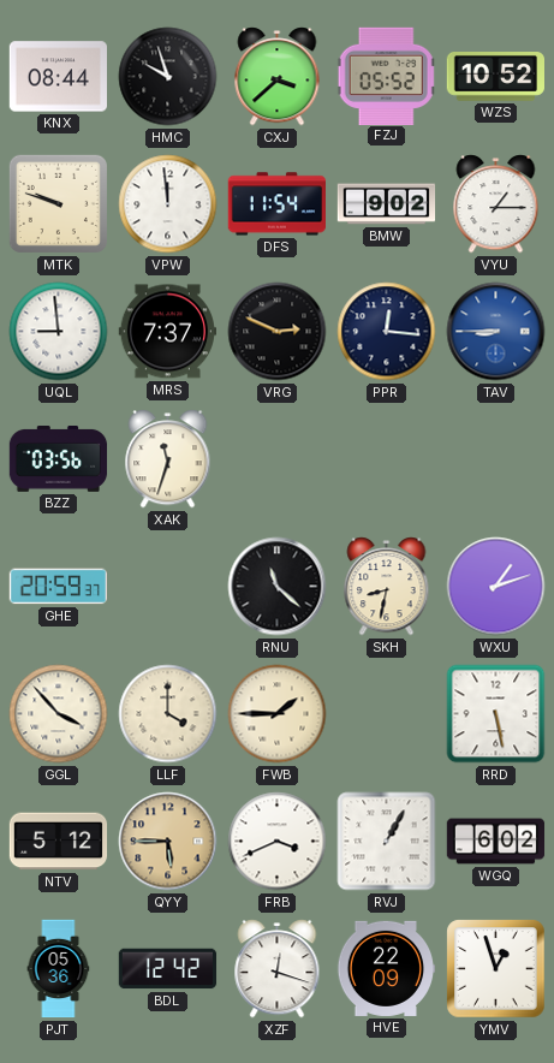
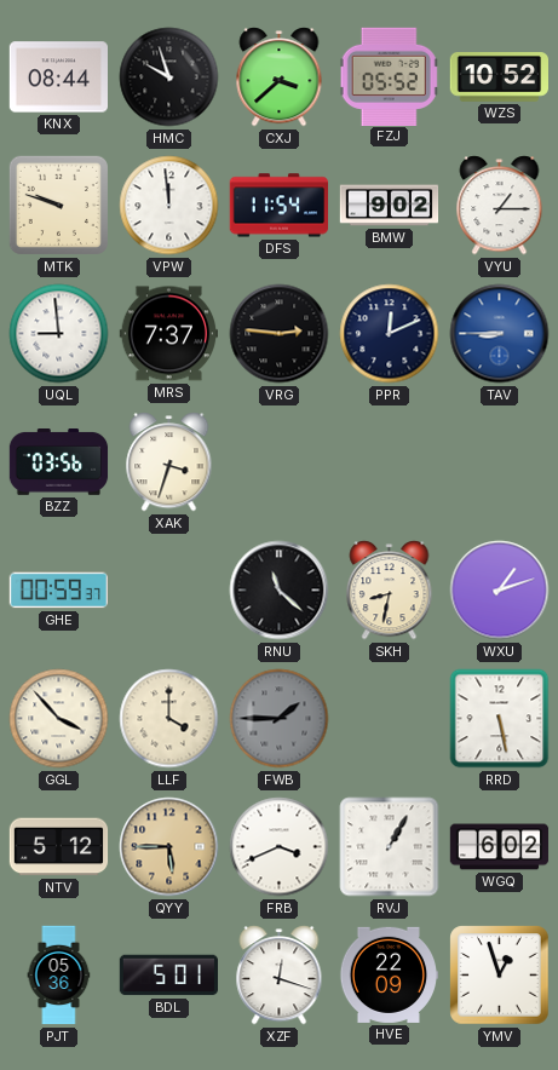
VRG: 2:49 -> 2:46 (280, 334)
PPR: 12:16 -> 12:11 (390, 334)
XAK: 11:33 -> 3:33 (169, 462)
GHE: 20:59 -> 00:59 (58, 591)
FWB dial: cream -> grey (280, 719)
BDL: 12:42 -> 5:01 (169, 976)
